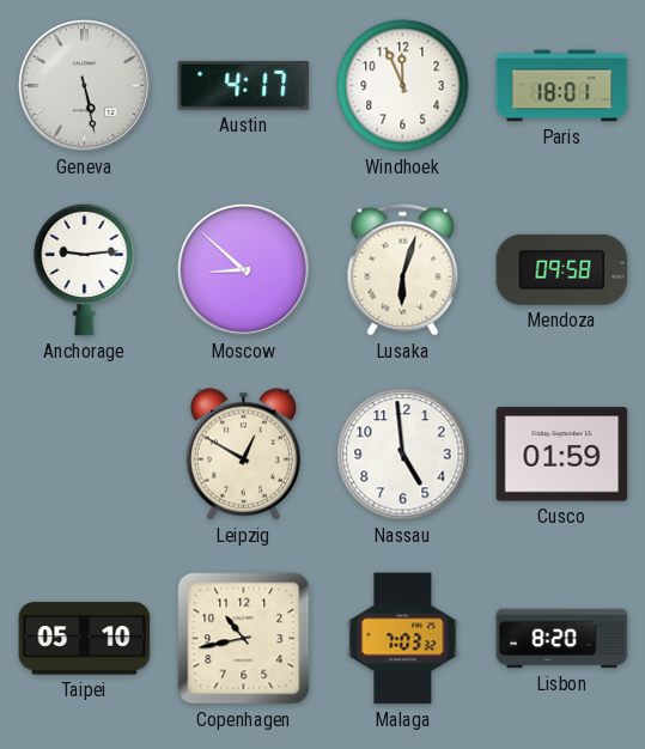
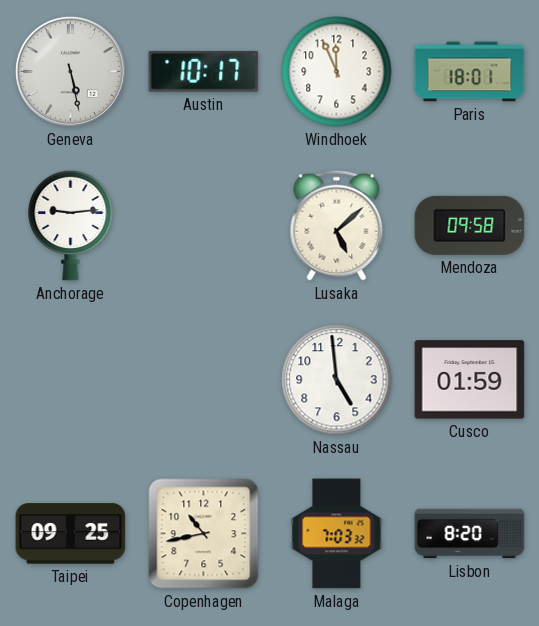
Austin: 4:17 -> 10:17 (204, 71)
Moscow: 8:52 -> none (243, 269)
Lusaka: 6:03 -> 5:08 (337, 225)
Leipzig: 12:50 -> none (244, 455)
Taipei: 05:10 -> 09:25 (71, 534)
